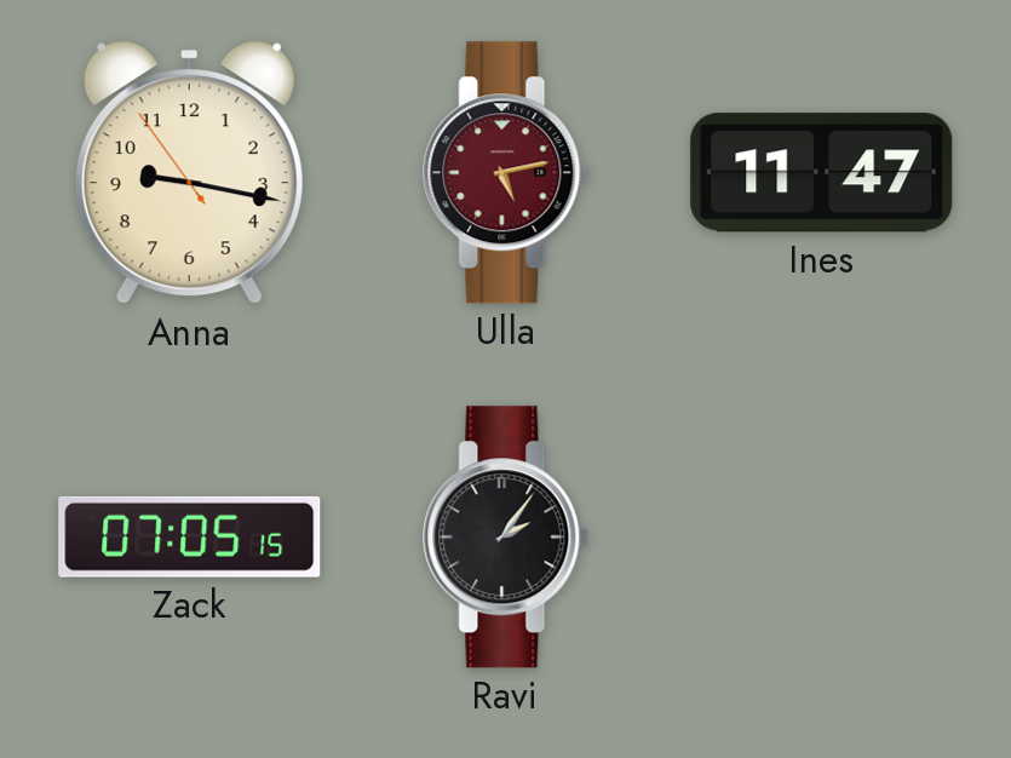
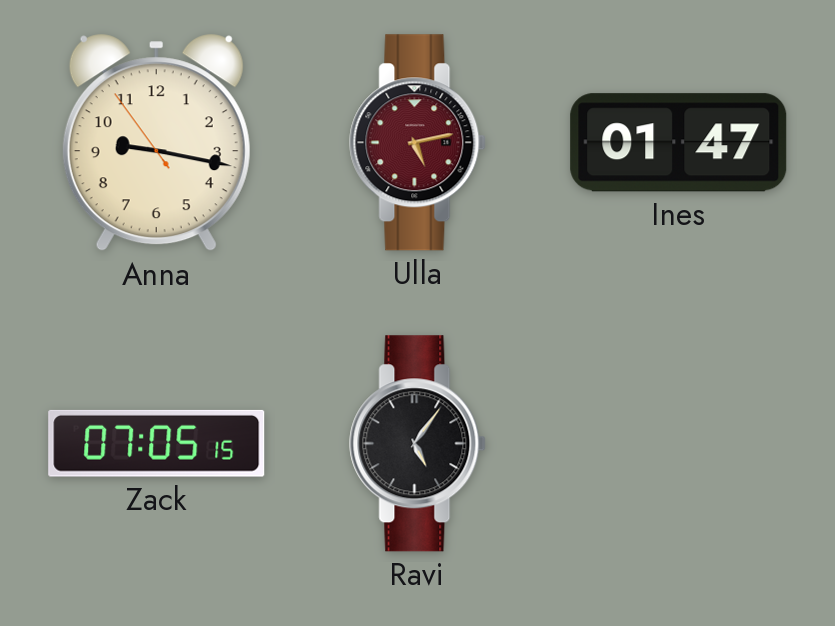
Ines: 11:47 -> 01:47 (679, 143)
Ravi: 2:06 -> 5:06 (418, 444)
